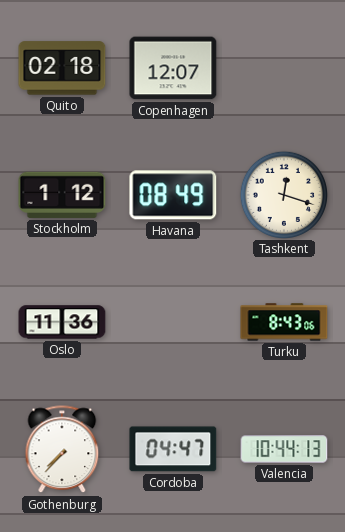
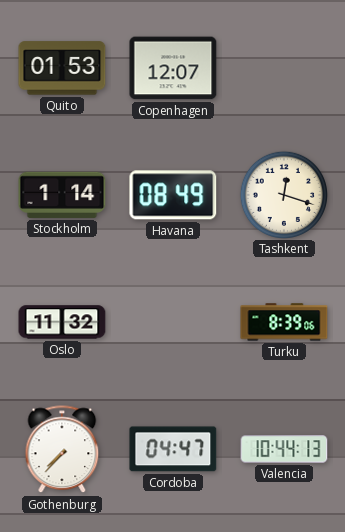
Quito: 02:18 -> 01:53 (62, 68)
Stockholm: 1:12 -> 1:14 (62, 195)
Oslo: 11:36 -> 11:32 (62, 322)
Turku: 8:43 -> 8:39 (284, 322)
